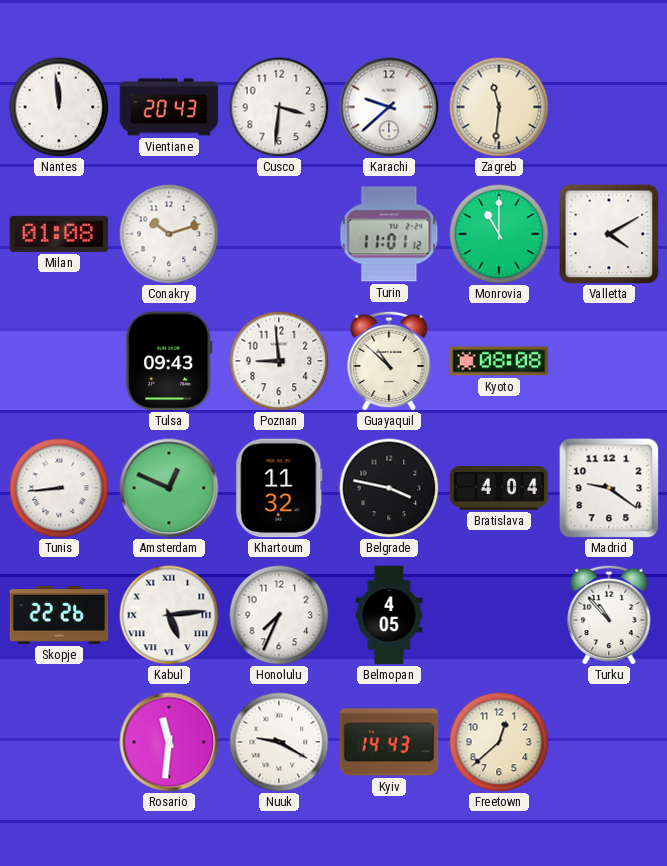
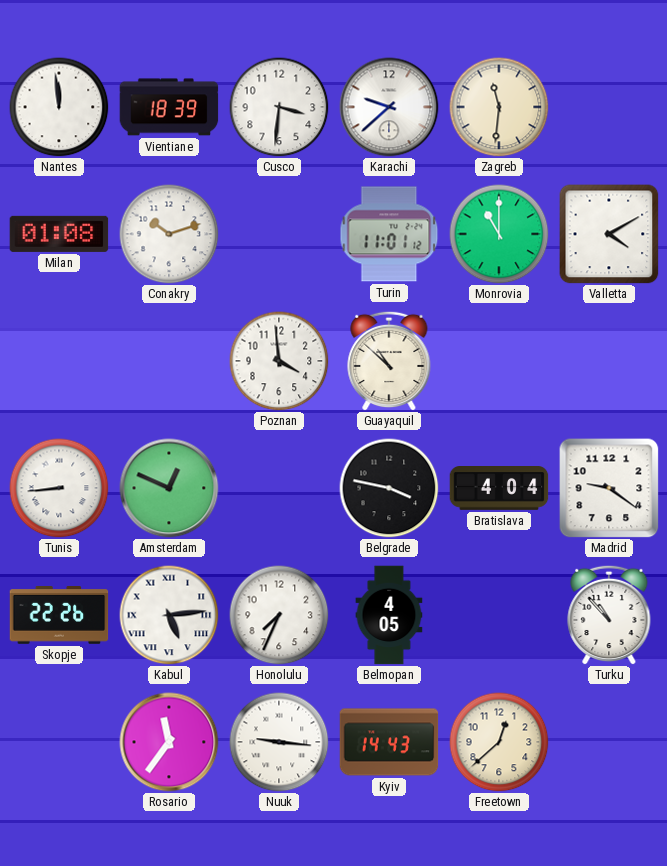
Vientiane: 20:43 -> 18:39 (169, 107)
Tulsa: 09:43 -> none (169, 361)
Poznan: 8:59 -> 3:59 (279, 361)
Kyoto: 08:08 -> none (499, 361)
Khartoum: 11:32 -> none (279, 488)
Rosario: 11:31 -> 11:36 (169, 742)
Nuuk: 9:20 -> 9:16 (279, 742)
